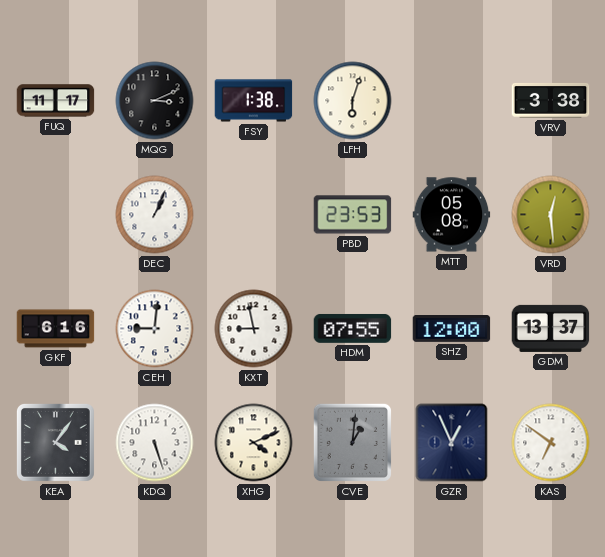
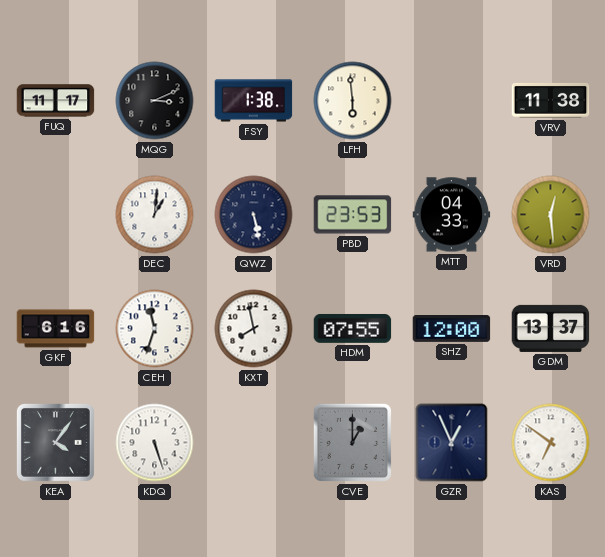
LFH: 6:03 -> 5:59 (353, 101)
VRV: 3:38 -> 11:38 (551, 100)
DEC: 1:04 -> 1:01 (155, 215)
QWZ: none -> 5:28 (254, 215)
MTT: 05:08 -> 04:33 (452, 215)
CEH: 9:01 -> 11:33 (155, 329)
KXT: 8:58 -> 7:58 (254, 329)
XHG: 4:11 -> none (254, 443)
CVE: 1:01 -> 1:00 (352, 442)
